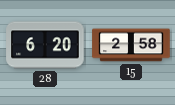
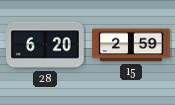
15: 2:58 -> 2:59 (131, 45)
